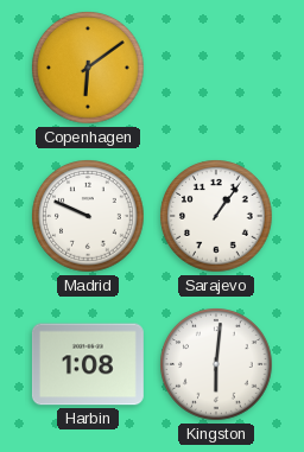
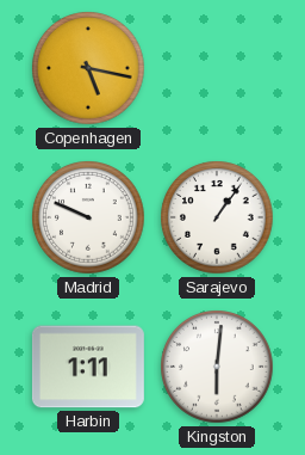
Copenhagen: 6:09 -> 5:17 (88, 68)
Harbin: 1:08 -> 1:11 (88, 367)
